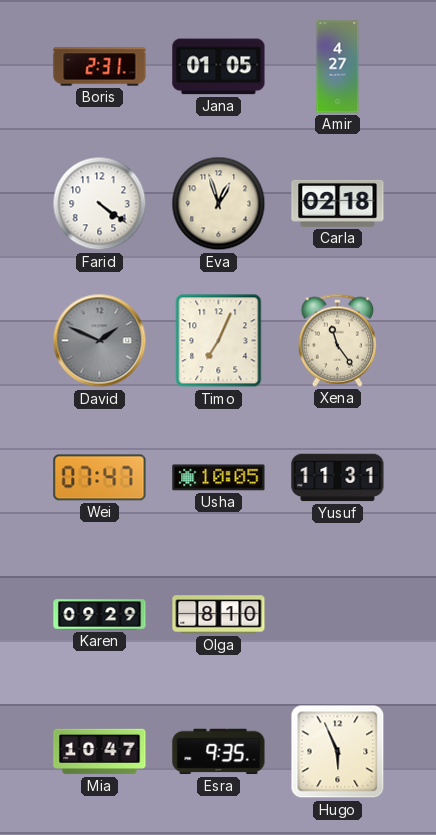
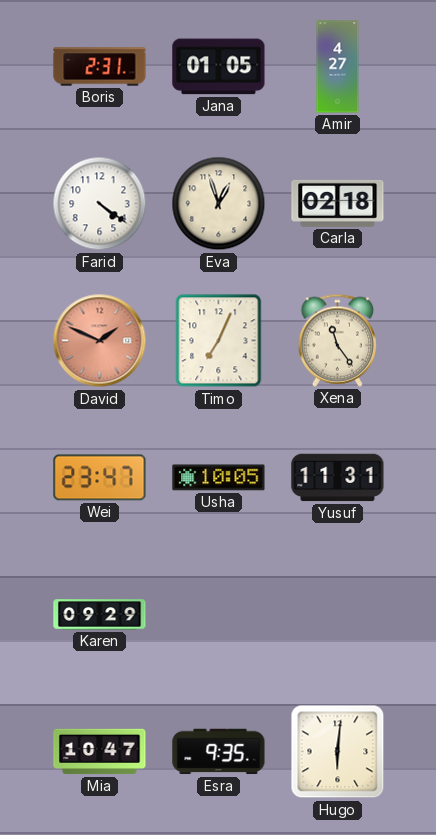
David dial: grey -> salmon (100, 341)
Wei: 07:47 -> 23:47 (100, 478)
Olga: 8:10 -> none (219, 615)
Hugo: 5:56 -> 6:01 (338, 752)
